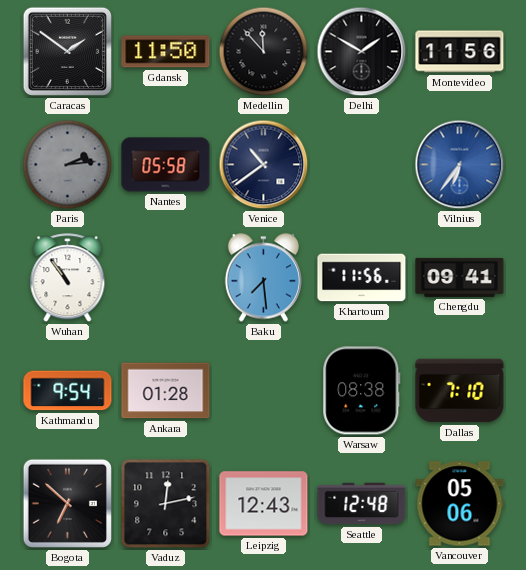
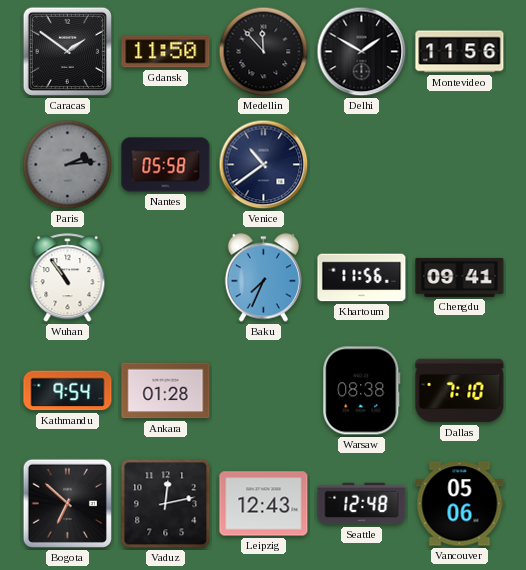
Vilnius: 6:36 -> none (460, 165)
Baku: 7:29 -> 7:34 (263, 278)
